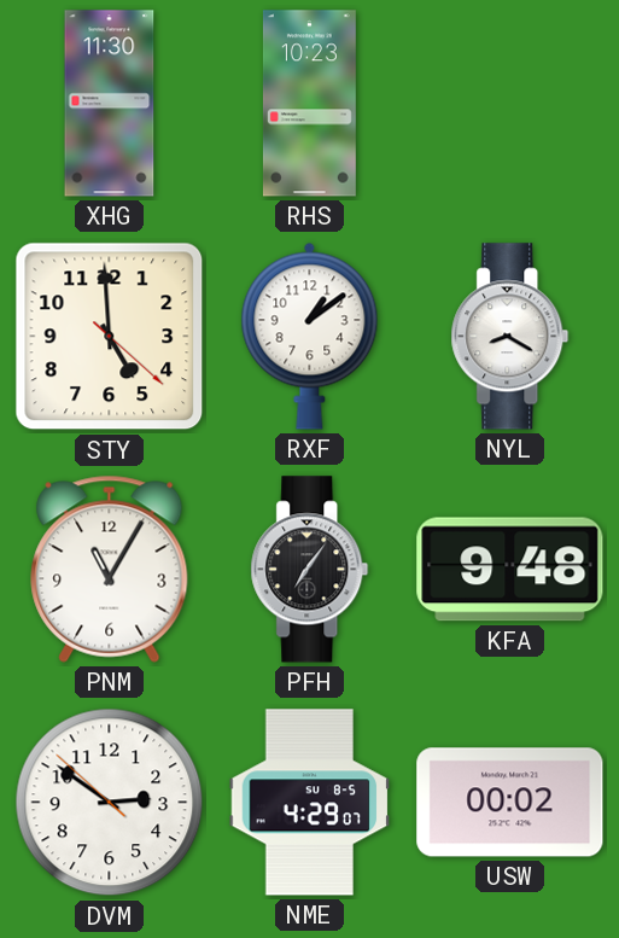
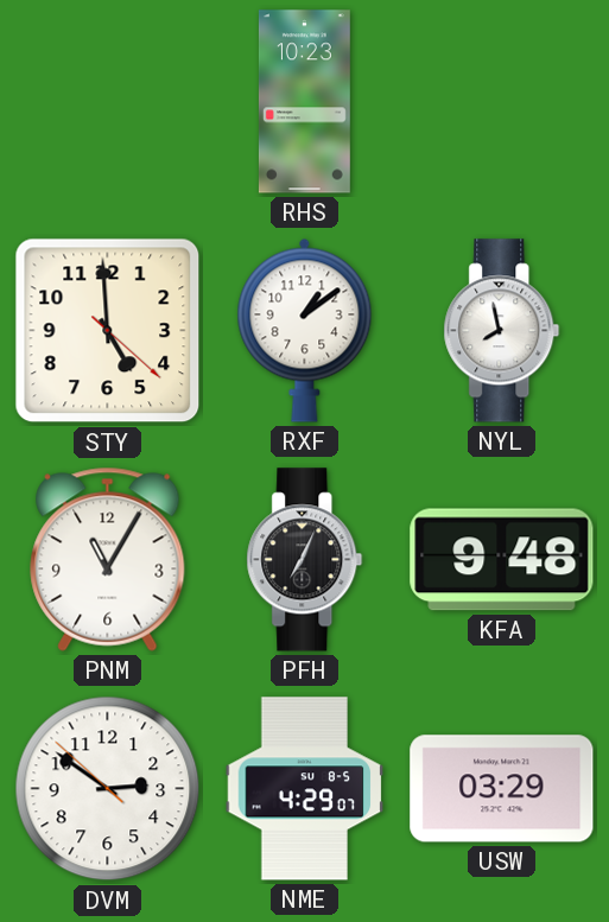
XHG: 11:30 -> none (110, 104)
NYL: 8:20 -> 7:58 (502, 331)
PFH: 7:06 -> 7:04 (305, 560)
USW: 00:02 -> 03:29 (502, 789)
